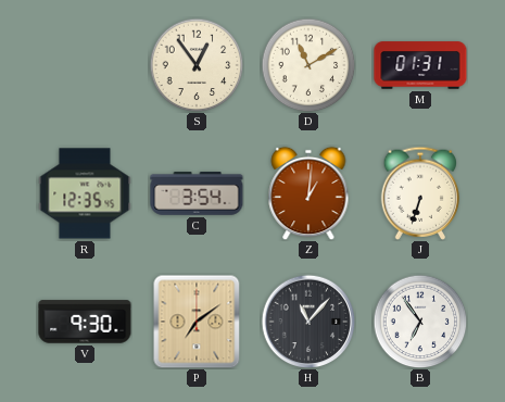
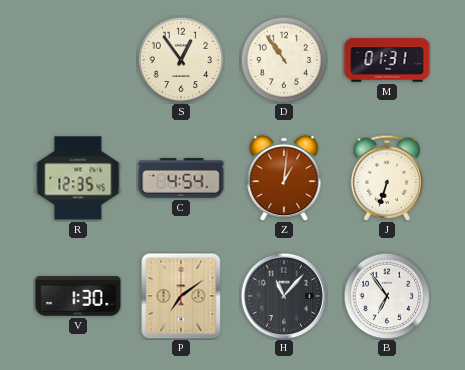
D: 11:10 -> 10:54 (284, 60)
C: 3:54 -> 4:54 (181, 178)
V: 9:30 -> 1:30 (78, 296)
